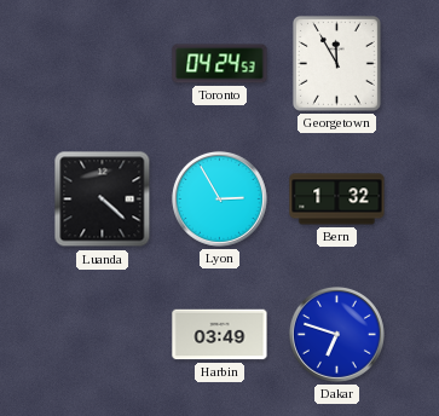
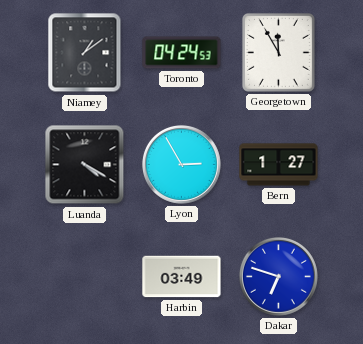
Niamey: none -> 1:09 (85, 53)
Luanda: 4:22 -> 4:20 (85, 165)
Bern: 1:32 -> 1:27 (279, 165)
